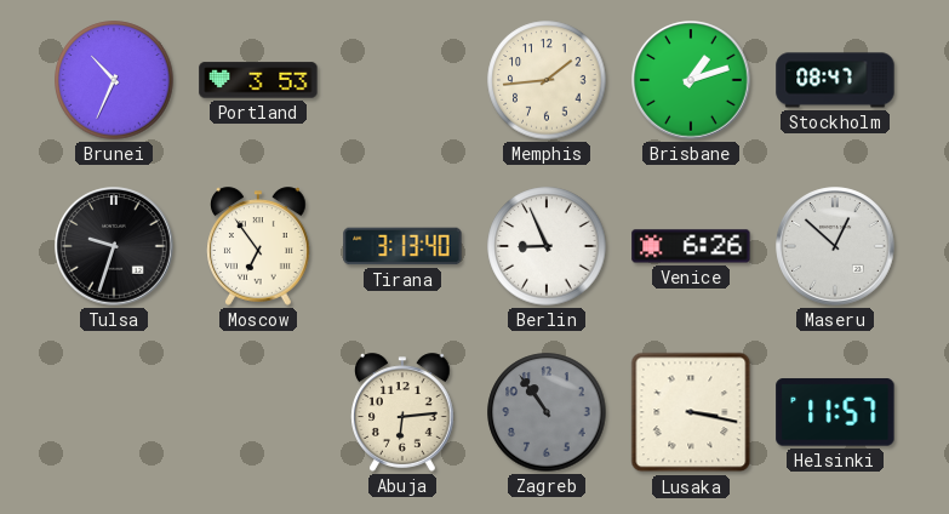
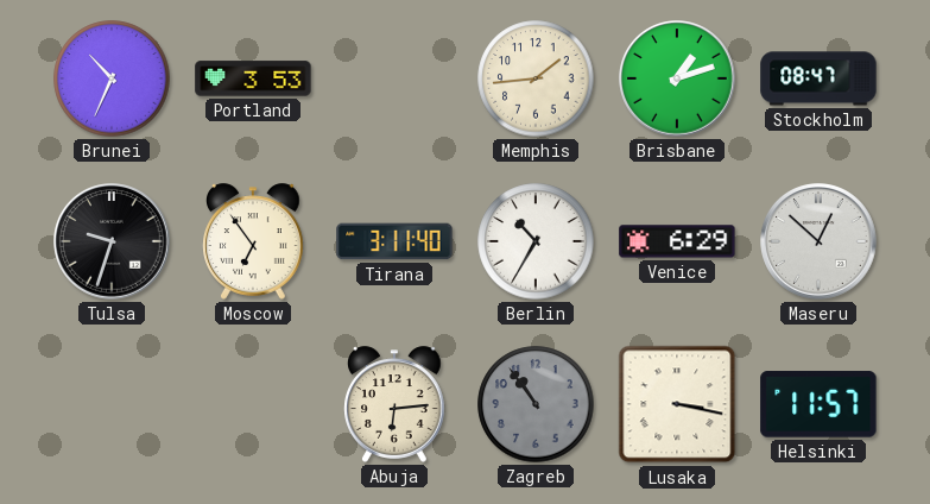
Tirana: 3:13 -> 3:11 (394, 241)
Berlin: 8:56 -> 10:35 (536, 241)
Venice: 6:26 -> 6:29 (677, 241)
